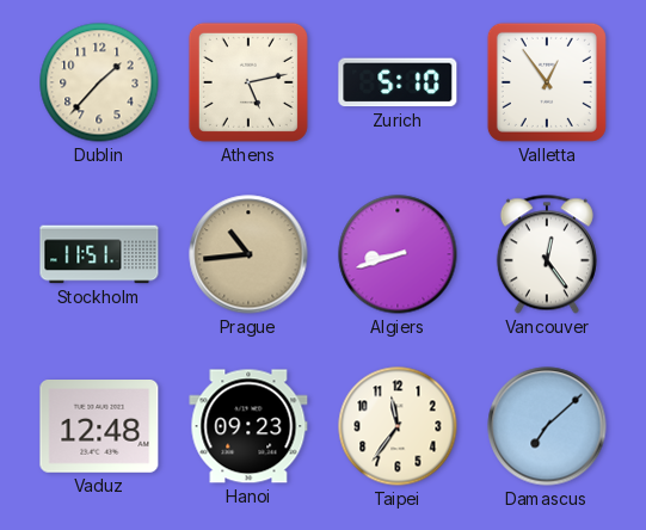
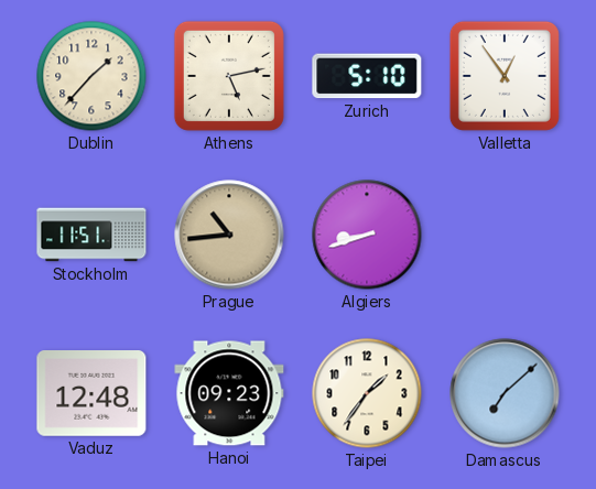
Vancouver: 12:24 -> none (547, 254)
Taipei: 11:36 -> 1:36 (367, 393)
